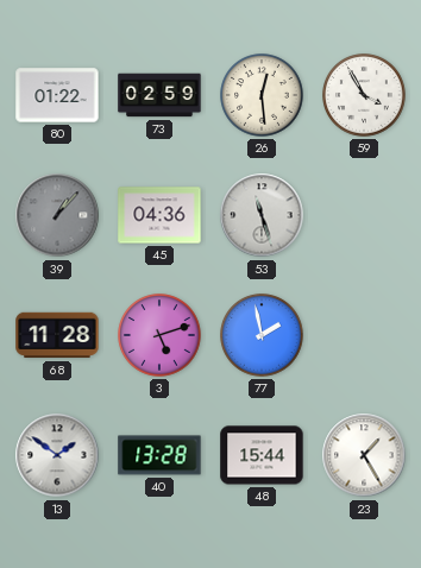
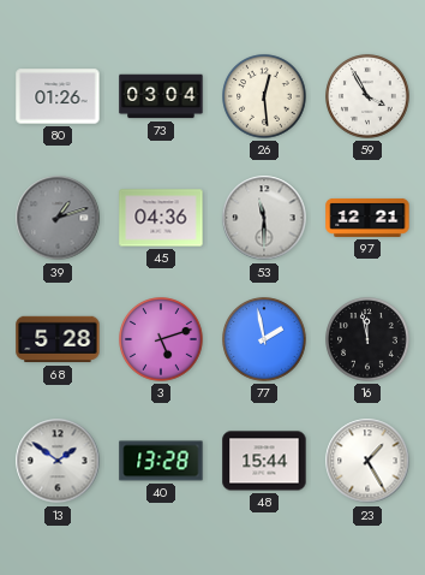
80: 01:22 -> 01:26 (58, 96)
73: 02:59 -> 03:04 (161, 96)
39: 1:07 -> 1:12 (58, 218)
53: 11:27 -> 11:30 (264, 218)
97: none -> 12:21 (367, 218)
68: 11:28 -> 5:28 (58, 339)
16: none -> 11:58 (367, 339)
